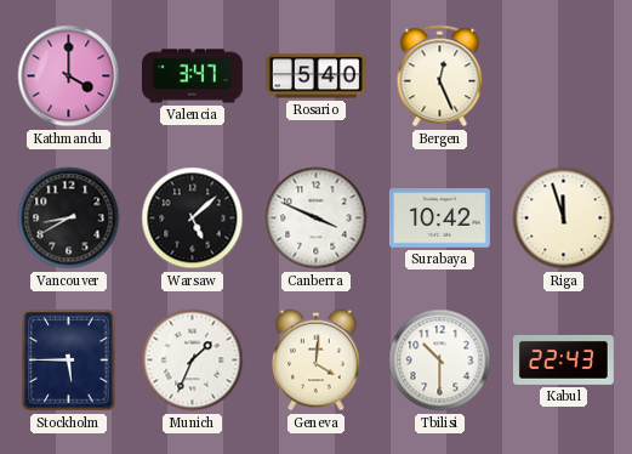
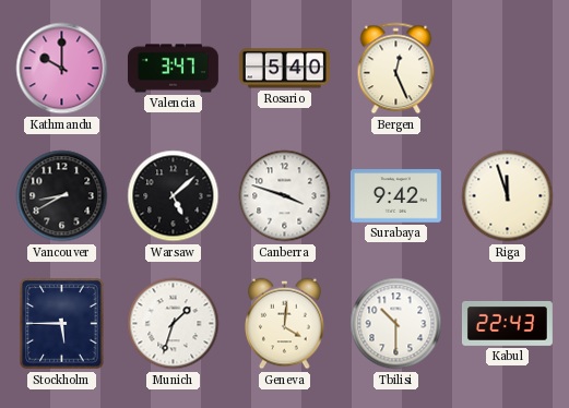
Kathmandu: 4:00 -> 10:00 (62, 69)
Canberra: 3:49 -> 3:48 (285, 196)
Surabaya: 10:42 -> 9:42 (395, 196)
Munich: 1:34 -> 1:33 (174, 324)
